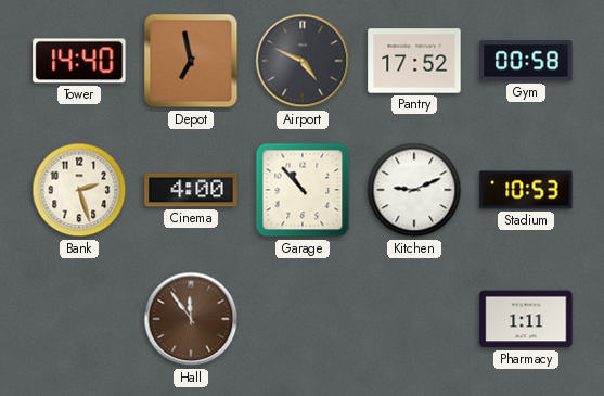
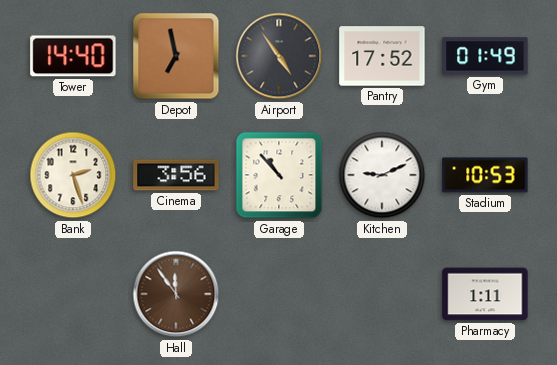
Airport: 4:49 -> 4:54 (279, 56)
Gym: 00:58 -> 01:49 (485, 56)
Cinema: 4:00 -> 3:56 (176, 175)
